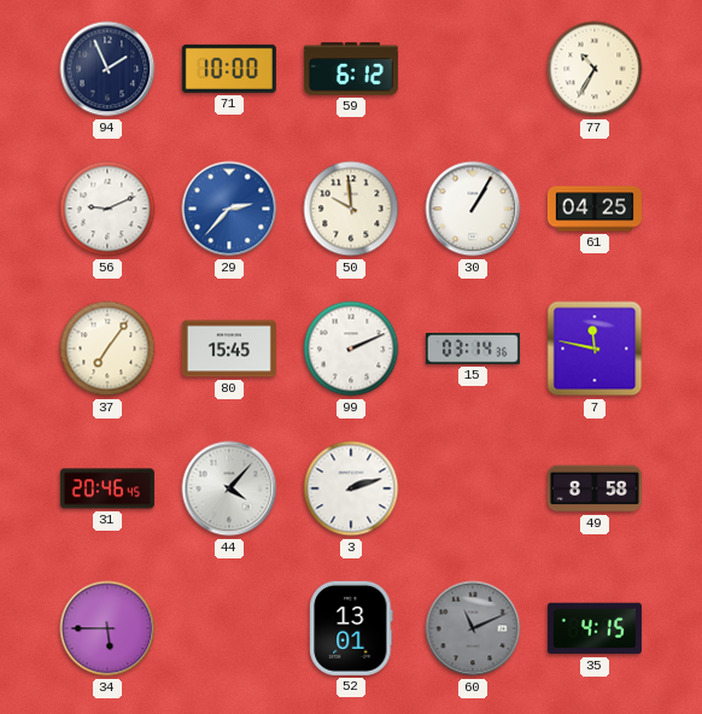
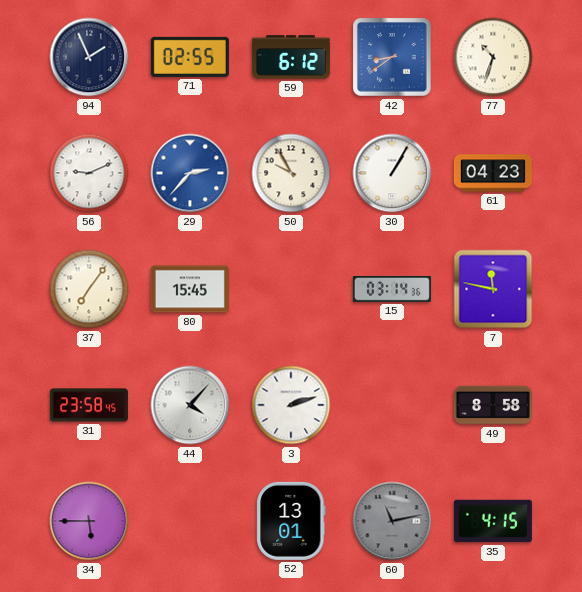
71: 10:00 -> 02:55 (190, 57)
42: none -> 8:39 (392, 57)
77: 10:35 -> 10:33 (493, 57)
50: 9:59 -> 9:55 (291, 173)
61: 04:25 -> 04:23 (493, 173)
99: 2:11 -> none (351, 349)
31: 20:46 -> 23:58 (89, 405)
60: 11:11 -> 11:13 (392, 521)
